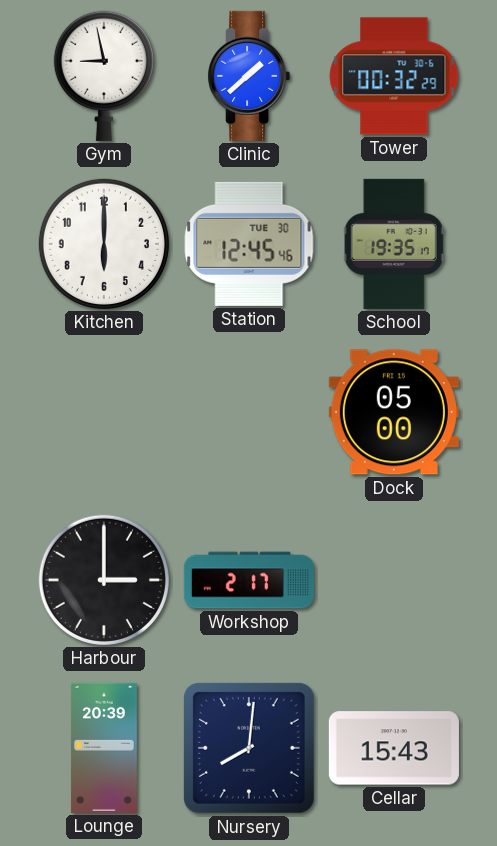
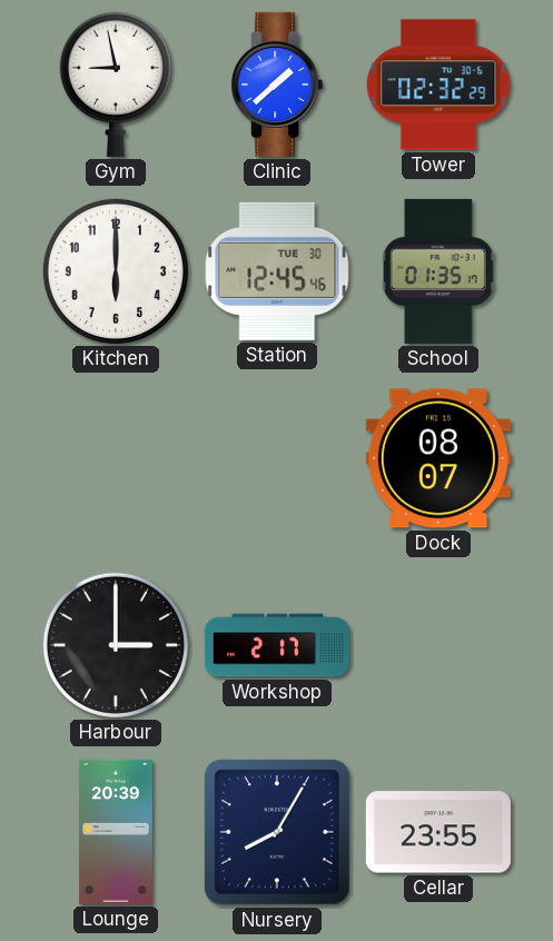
Tower: 00:32 -> 02:32 (438, 85)
School: 19:35 -> 01:35 (438, 271)
Dock: 05:00 -> 08:07 (438, 458)
Nursery: 8:01 -> 8:05 (277, 832)
Cellar: 15:43 -> 23:55 (438, 832)
